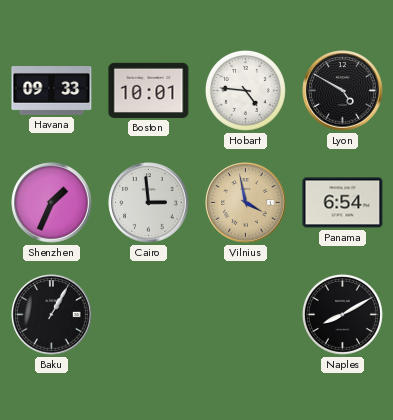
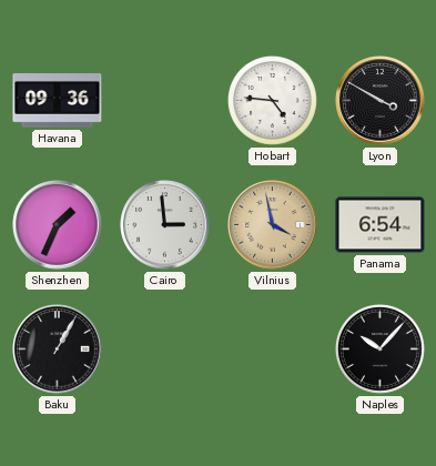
Havana: 09:33 -> 09:36 (58, 101)
Boston: 10:01 -> none (149, 90)
Lyon: 4:50 -> 3:50 (381, 101)
Naples: 8:10 -> 10:07 (379, 348)
